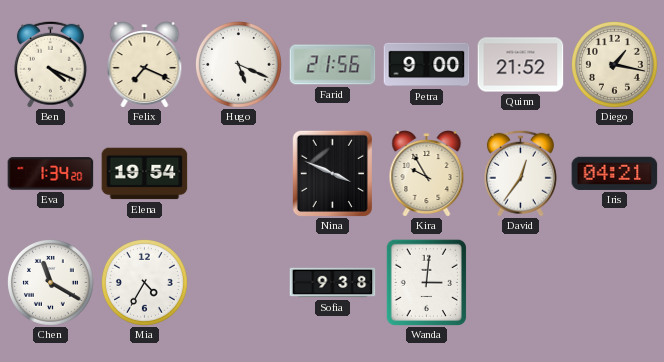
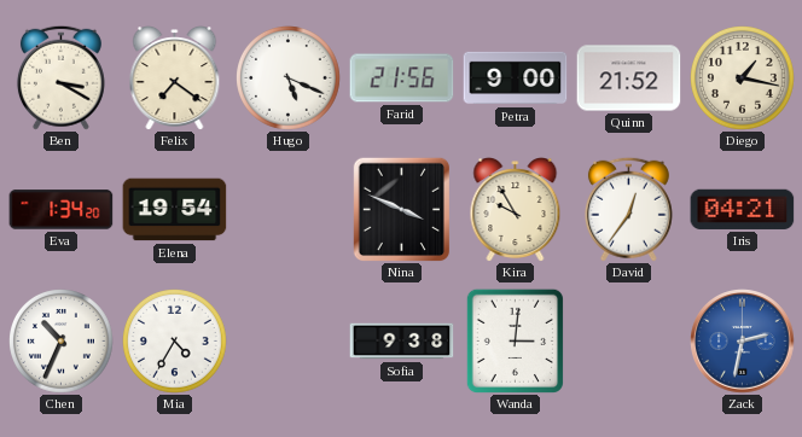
Ben: 4:19 -> 3:20 (60, 77)
Felix: 7:19 -> 7:21 (175, 78)
Chen: 11:20 -> 10:34 (62, 342)
Zack: none -> 2:32 (743, 342)
